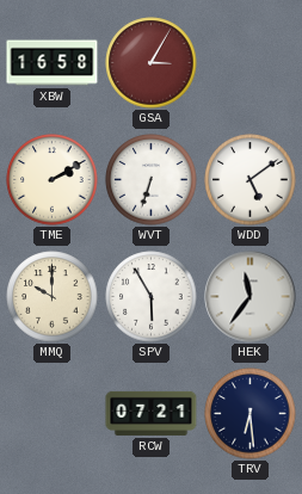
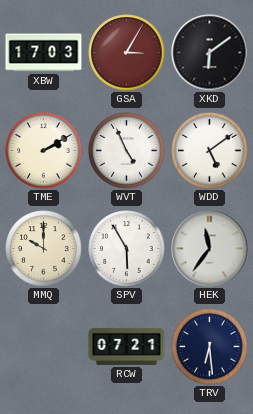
XBW: 16:58 -> 17:03 (44, 53)
XKD: none -> 6:09 (210, 53)
WVT: 6:33 -> 4:56 (127, 151)
